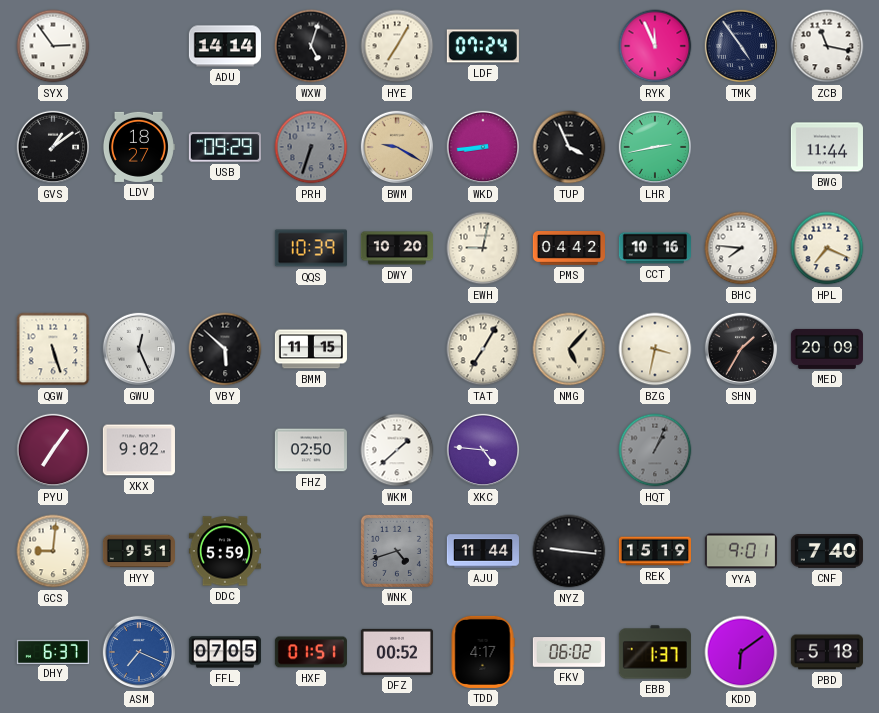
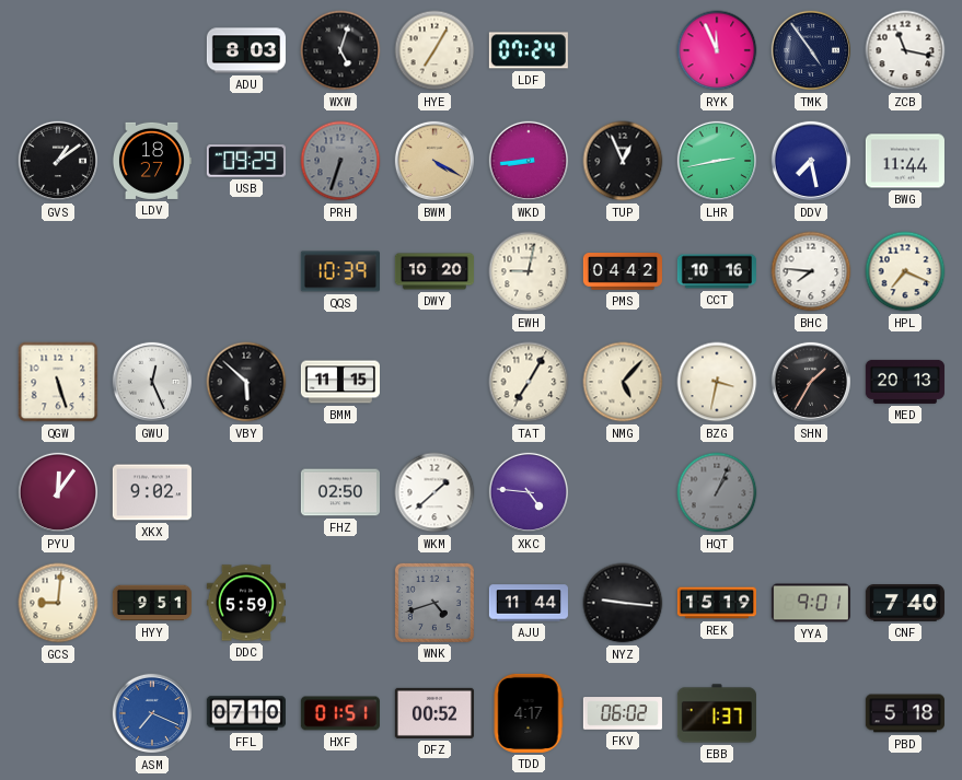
SYX: 2:54 -> none (53, 46)
ADU: 14:14 -> 8:03 (246, 50)
BWM: 9:20 -> 4:20 (433, 161)
TUP: 3:56 -> 12:56 (623, 161)
DDV: none -> 7:28 (810, 161)
MED: 20:09 -> 20:13 (905, 382)
PYU: 7:06 -> 12:06 (57, 492)
DHY: 6:37 -> none (53, 651)
FFL: 07:05 -> 07:10 (246, 713)
KDD: 6:09 -> none (741, 652)
